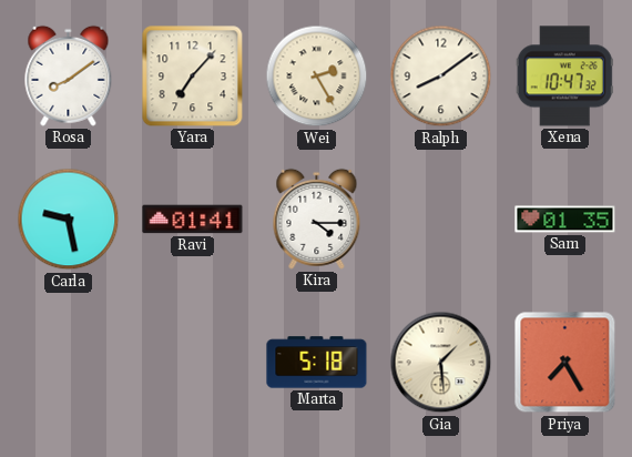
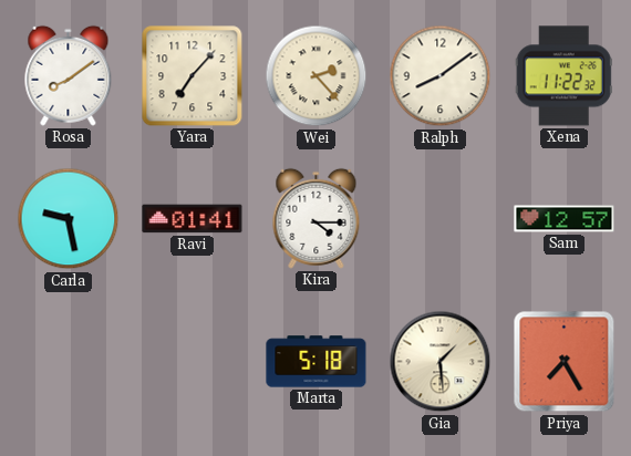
Wei: 2:25 -> 2:23 (317, 76)
Xena: 10:47 -> 11:22 (563, 76)
Sam: 01:35 -> 12:57 (565, 219)
